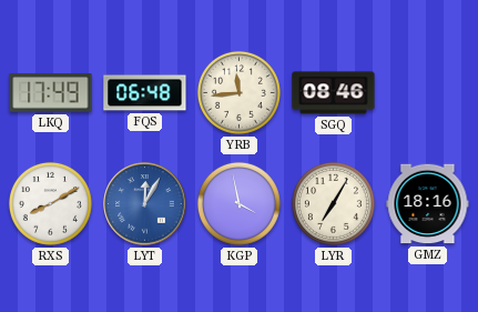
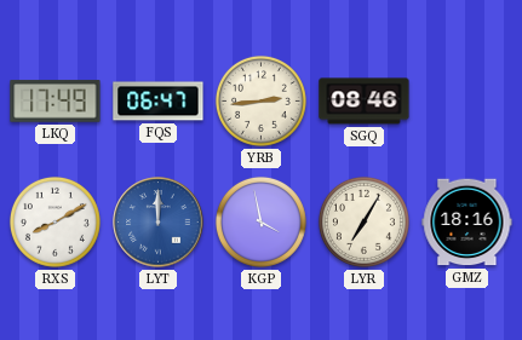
FQS: 06:48 -> 06:47 (159, 102)
YRB: 11:44 -> 2:44 (260, 100)
LYT: 12:05 -> 12:00 (159, 223)
